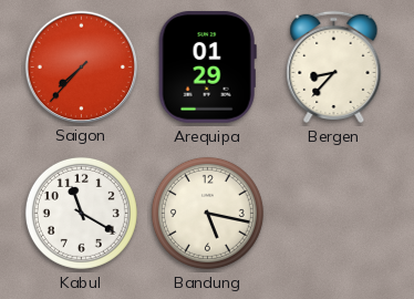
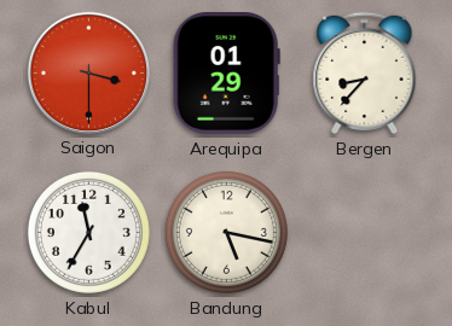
Saigon: 7:37 -> 3:30 (88, 72)
Kabul: 11:20 -> 11:35 (88, 232)
